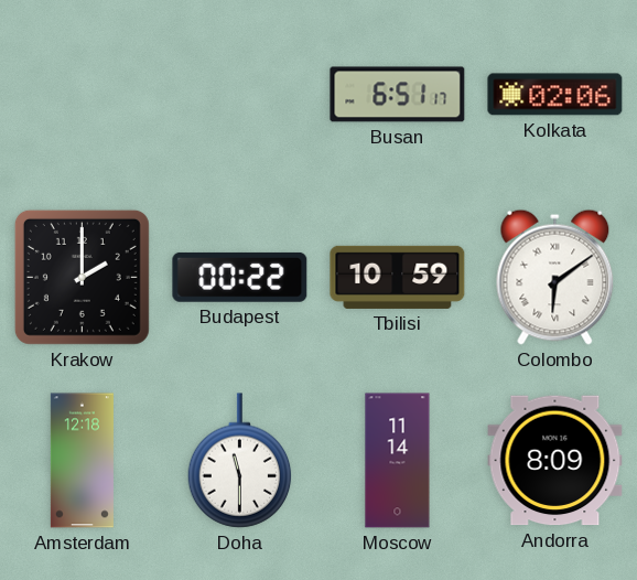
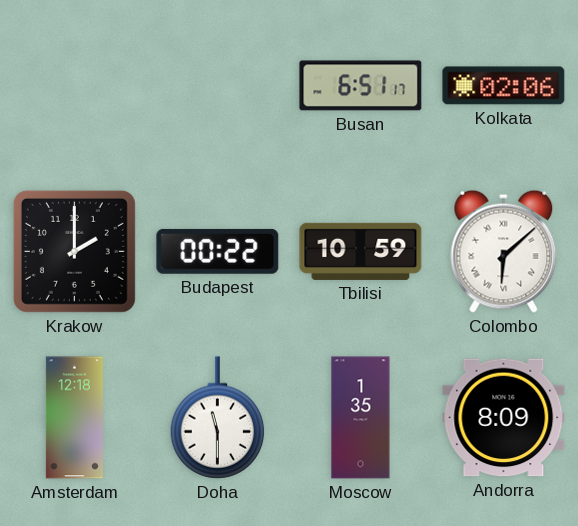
Colombo: 6:09 -> 6:08 (504, 251)
Moscow: 11:14 -> 1:35 (361, 418)
